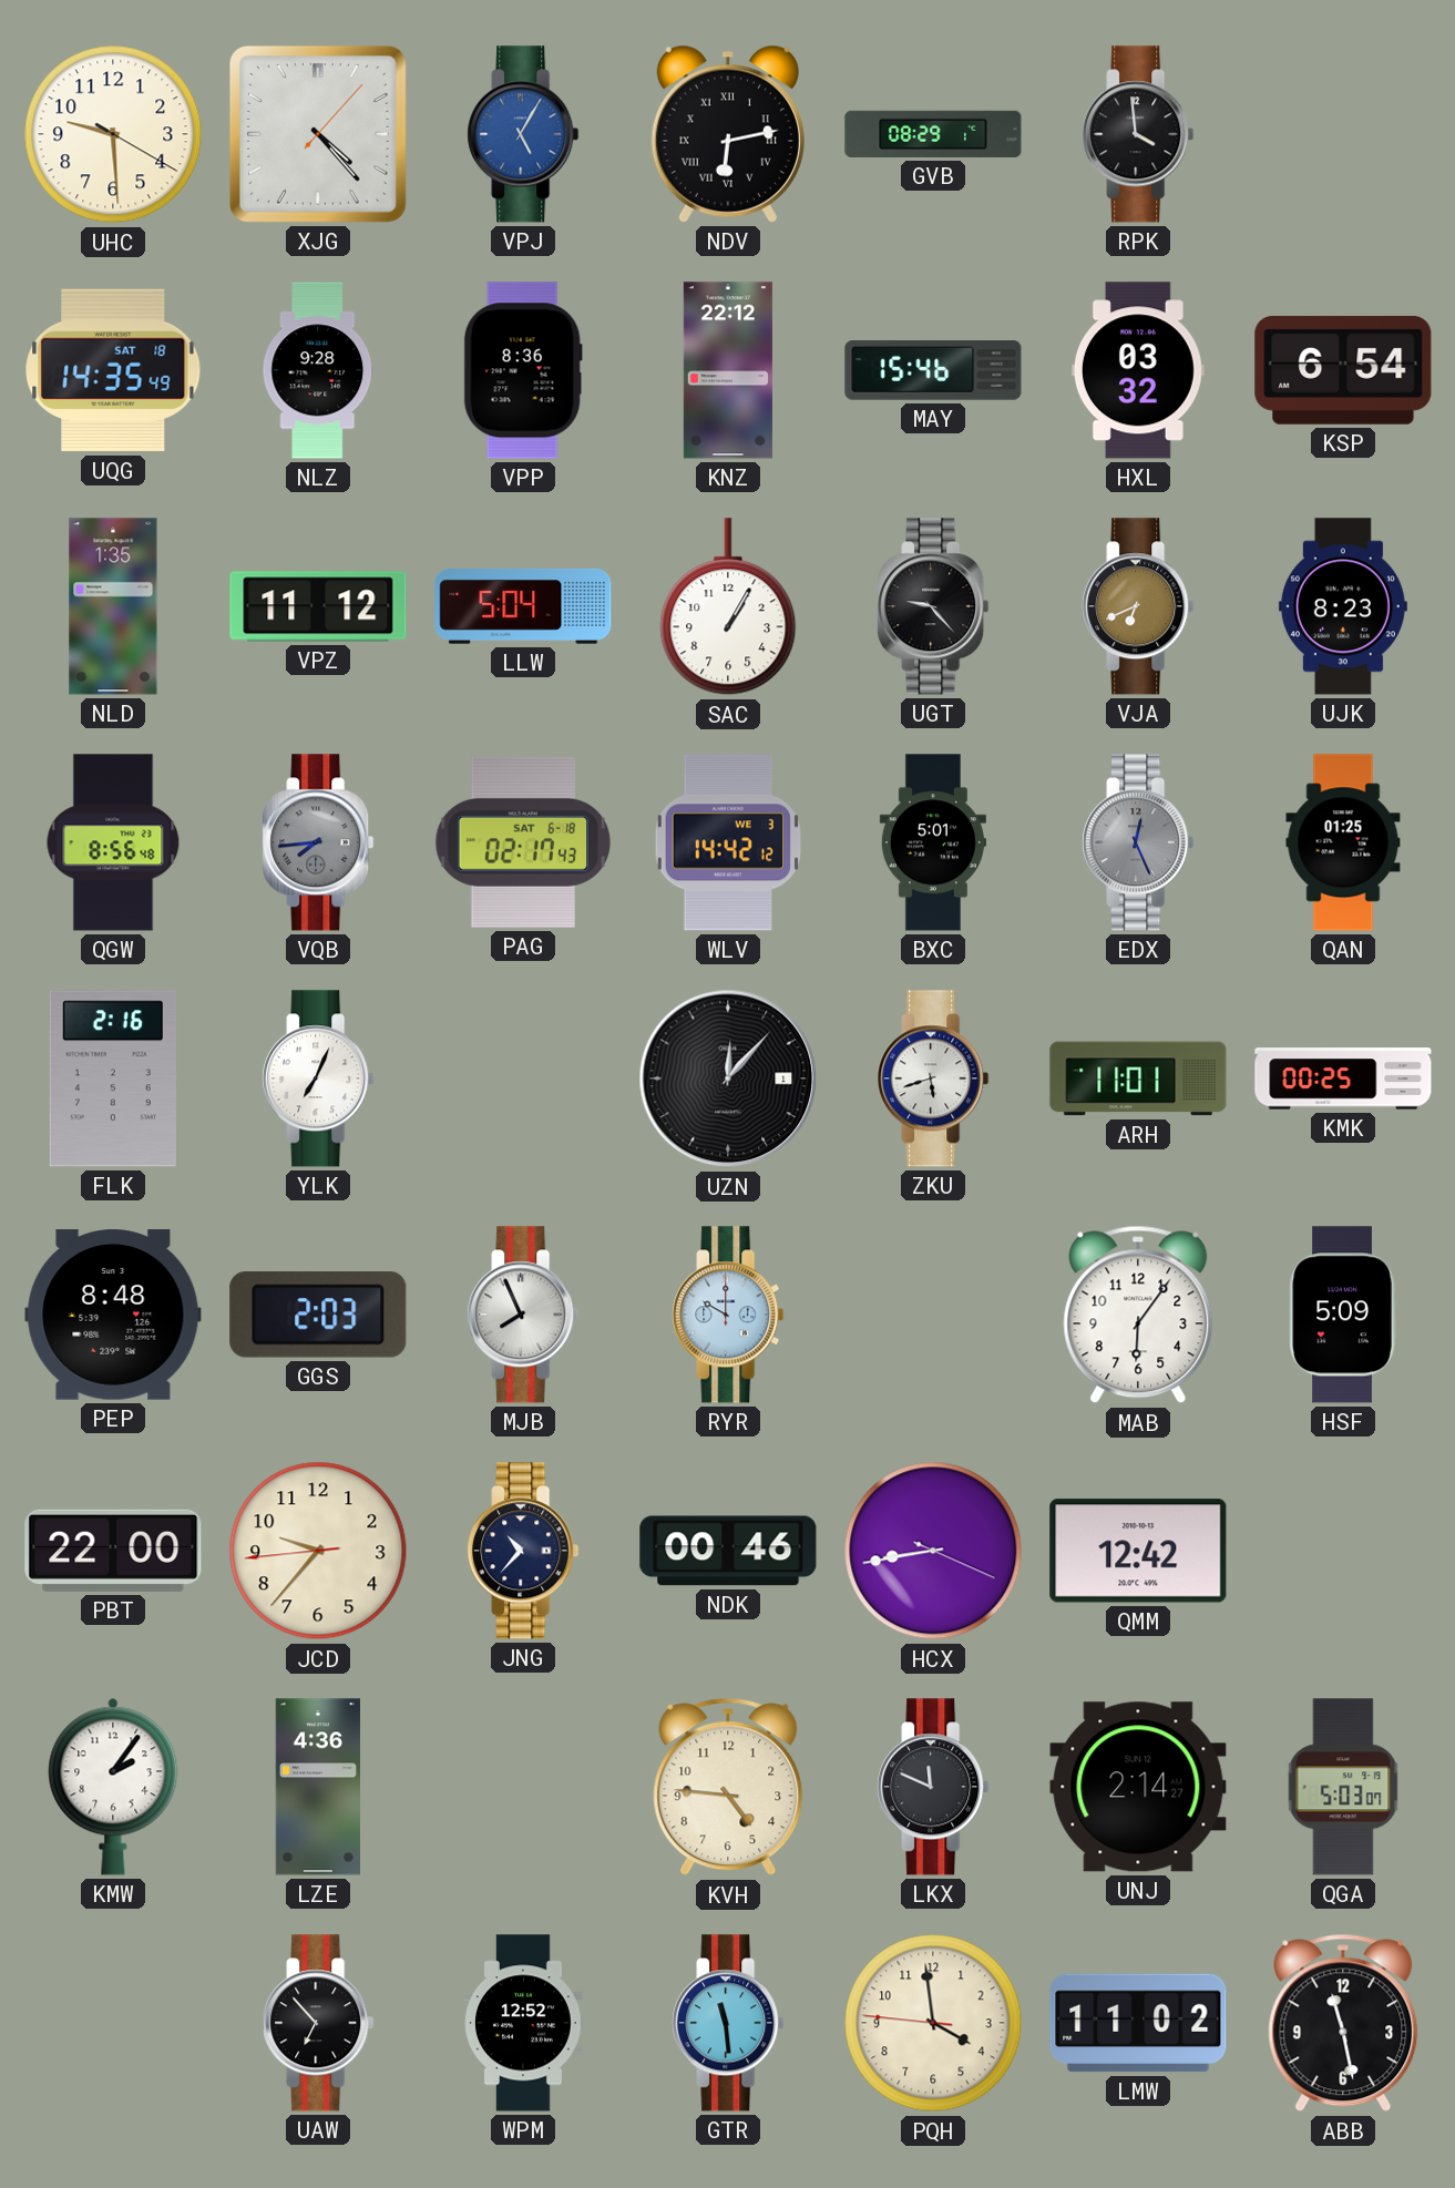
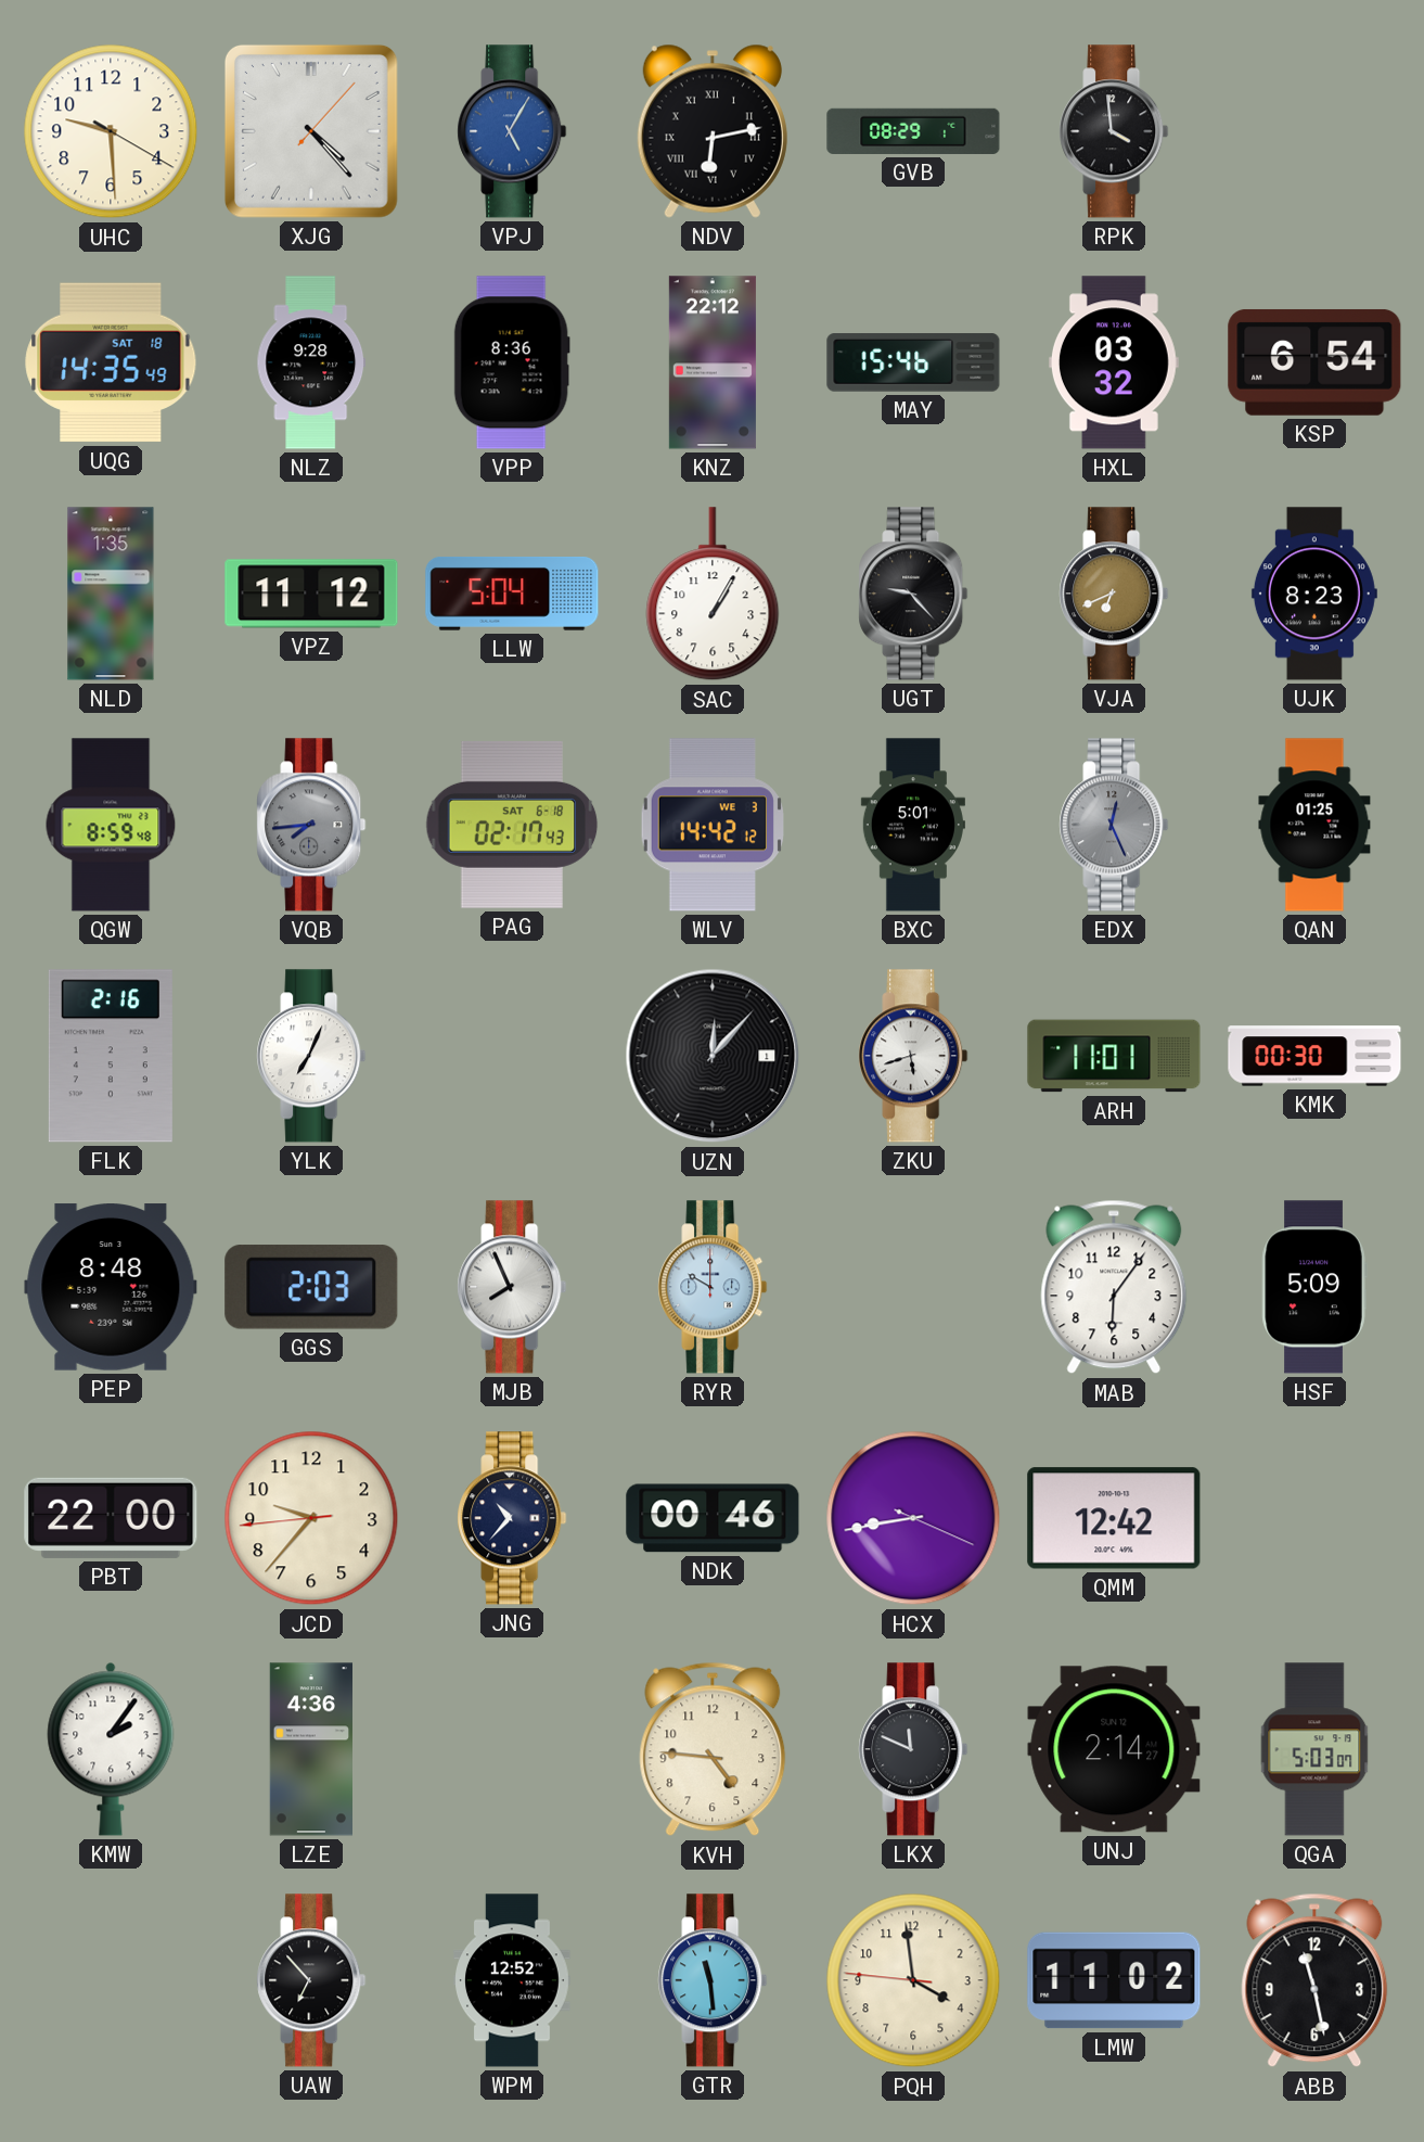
QGW: 8:56 -> 8:59 (111, 825)
KMK: 00:25 -> 00:30 (1314, 1056)
